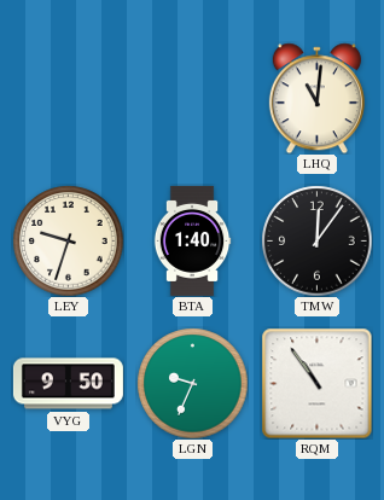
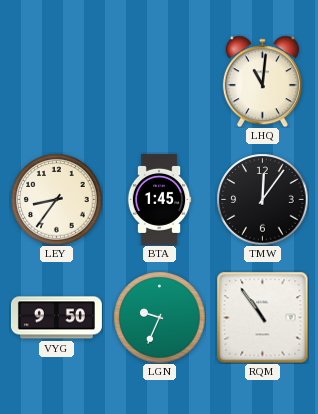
LEY: 9:33 -> 8:36 (56, 199)
BTA: 1:40 -> 1:45 (159, 199)
